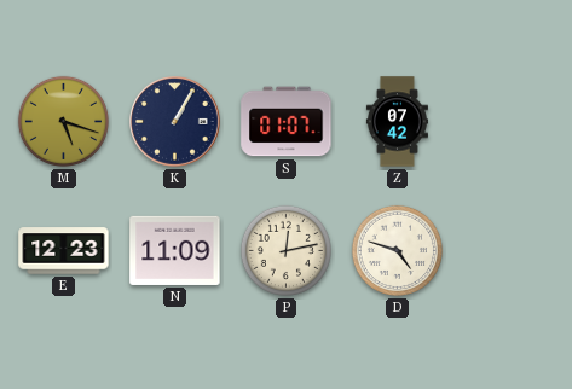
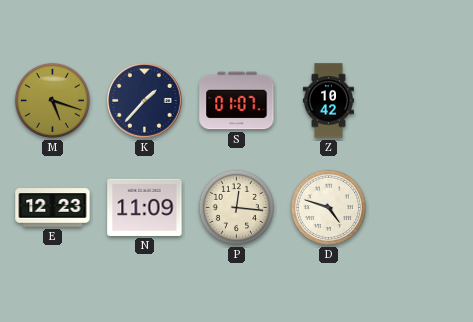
K: 1:05 -> 1:37 (145, 101)
Z: 07:42 -> 10:42 (328, 101)
P: 12:13 -> 12:16 (236, 207)
